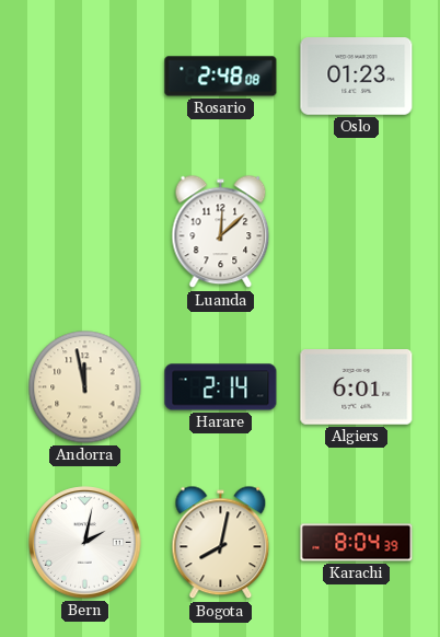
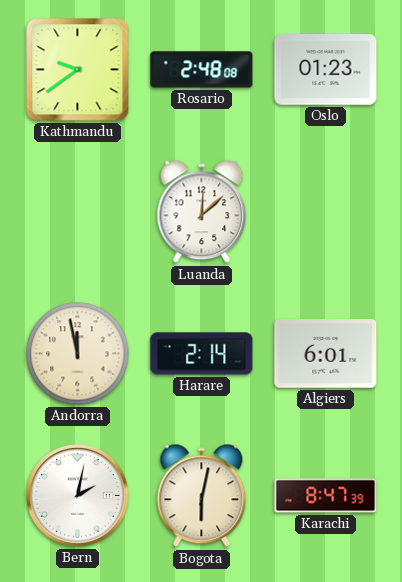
Kathmandu: none -> 9:39 (78, 70)
Bogota: 8:02 -> 6:02 (202, 496)
Karachi: 8:04 -> 8:47 (326, 496)
